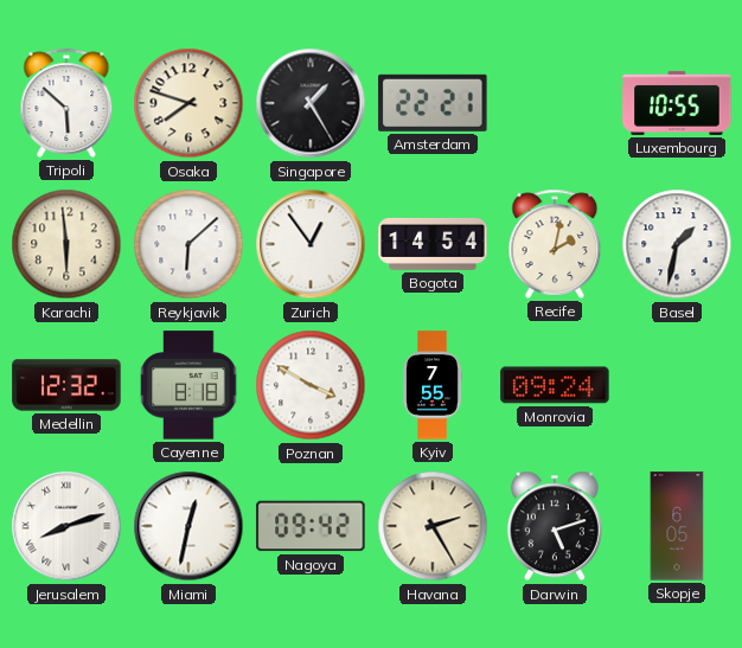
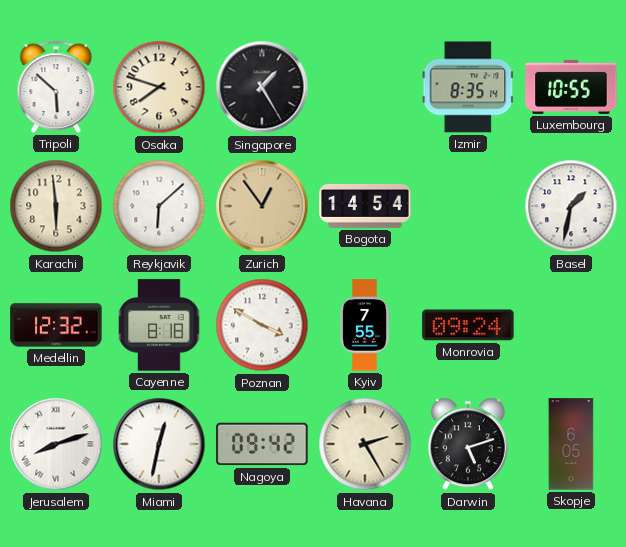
Amsterdam: 22:21 -> none (433, 103)
Izmir: none -> 8:35 (468, 87)
Zurich dial: white -> champagne (262, 206)
Recife: 2:02 -> none (555, 244)
